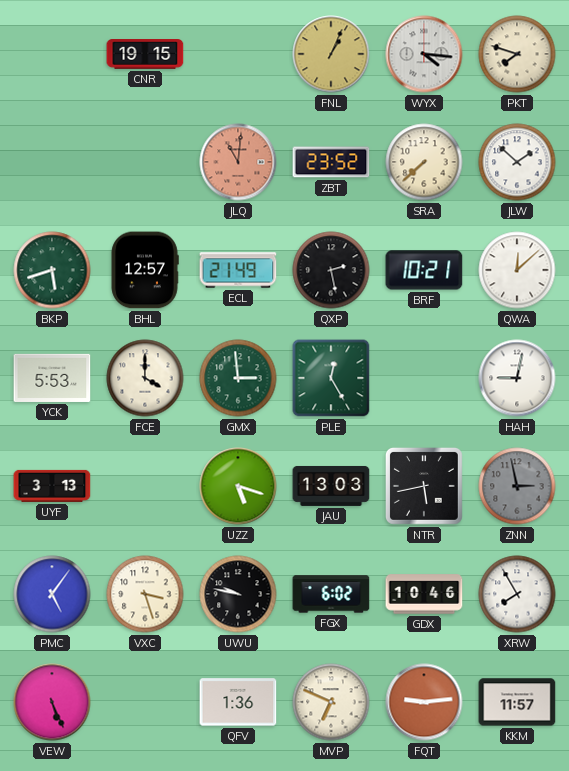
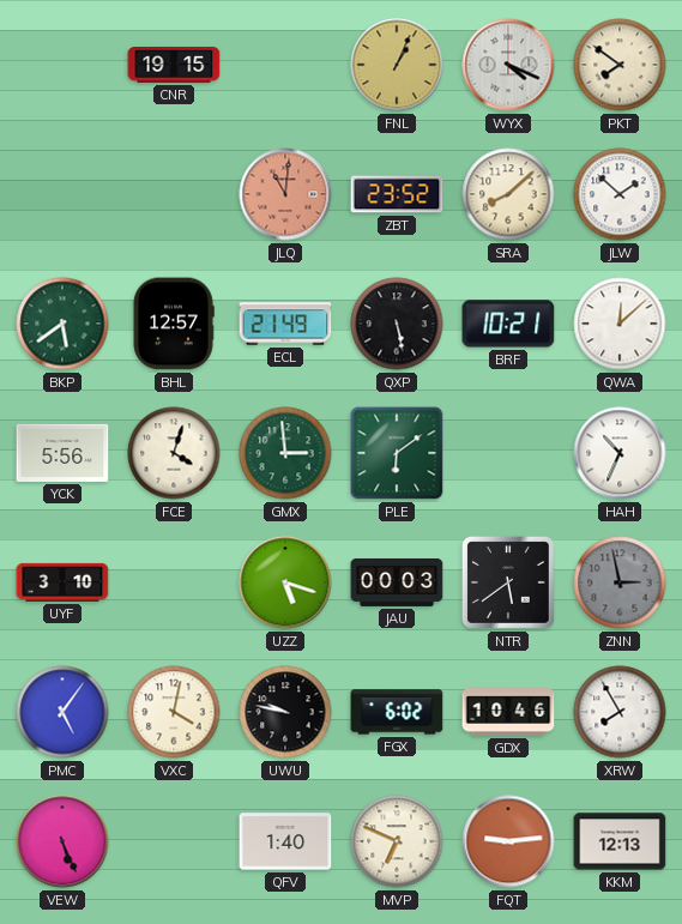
WYX: 4:16 -> 4:19 (508, 65)
PKT: 7:48 -> 7:51 (620, 65)
SRA: 7:38 -> 8:08 (508, 194)
BKP: 5:42 -> 5:39 (62, 324)
QXP: 2:28 -> 5:28 (397, 324)
YCK: 5:53 -> 5:56 (62, 453)
FCE: 4:00 -> 4:03 (174, 453)
PLE: 12:25 -> 6:09 (397, 453)
HAH: 9:02 -> 10:34 (620, 453)
UYF: 3:13 -> 3:10 (62, 582)
JAU: 13:03 -> 00:03 (397, 582)
NTR: 5:43 -> 5:39 (508, 582)
VXC: 3:27 -> 4:02 (174, 712)
QFV: 1:36 -> 1:40 (285, 841)
KKM: 11:57 -> 12:13 (620, 841)
